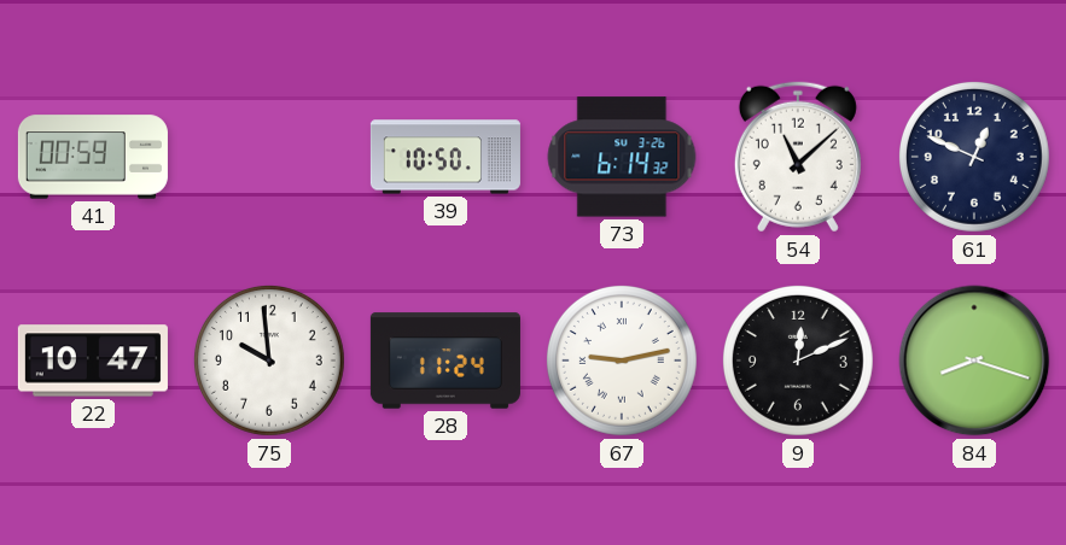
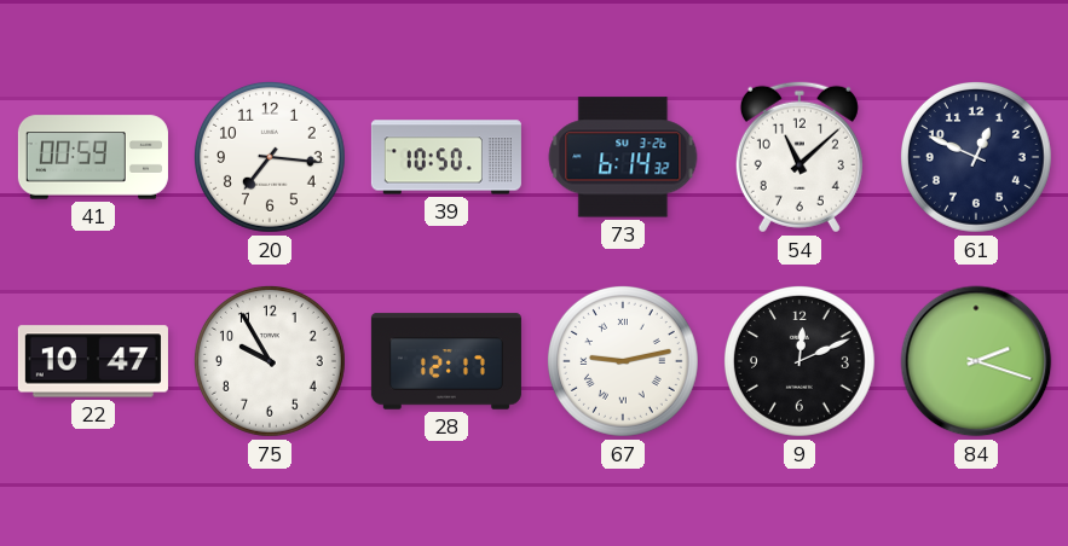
20: none -> 7:16 (270, 157)
75: 9:59 -> 9:55 (270, 361)
28: 11:24 -> 12:17 (446, 361)
84: 8:18 -> 2:18 (976, 361)
